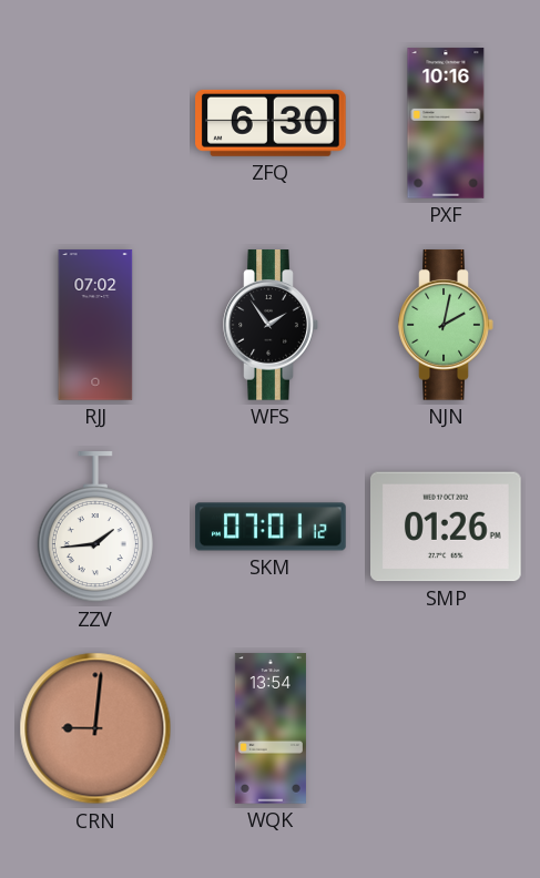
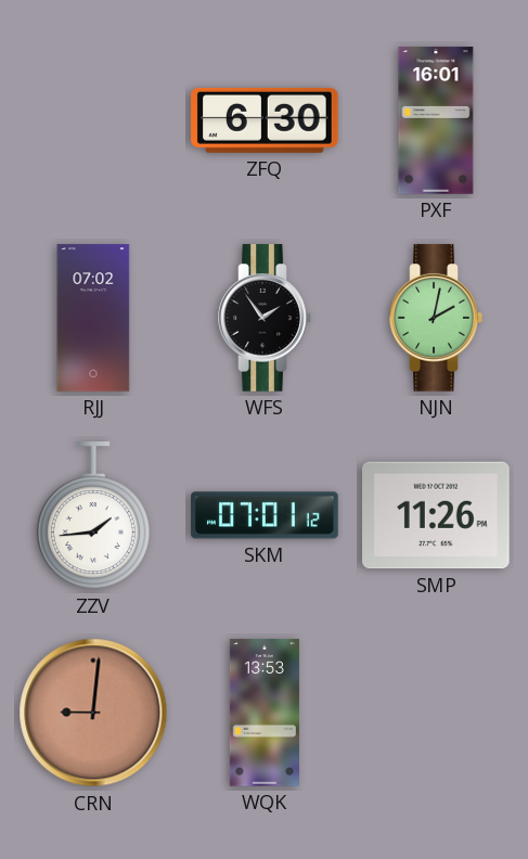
PXF: 10:16 -> 16:01 (436, 120)
SMP: 01:26 -> 11:26 (437, 515)
WQK: 13:54 -> 13:53 (265, 713)
